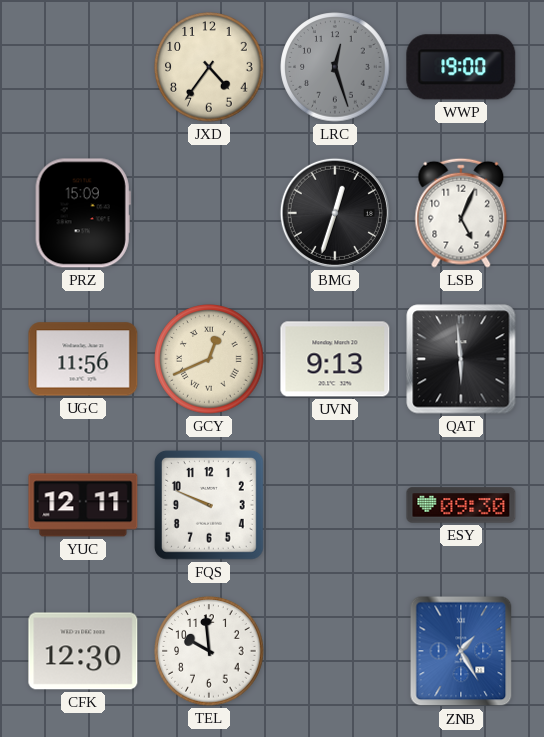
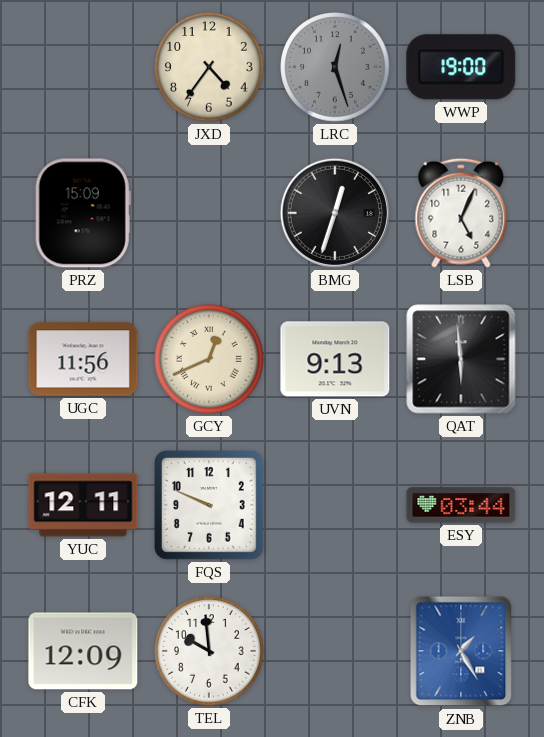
ESY: 09:30 -> 03:44 (461, 505)
CFK: 12:30 -> 12:09 (83, 651)
